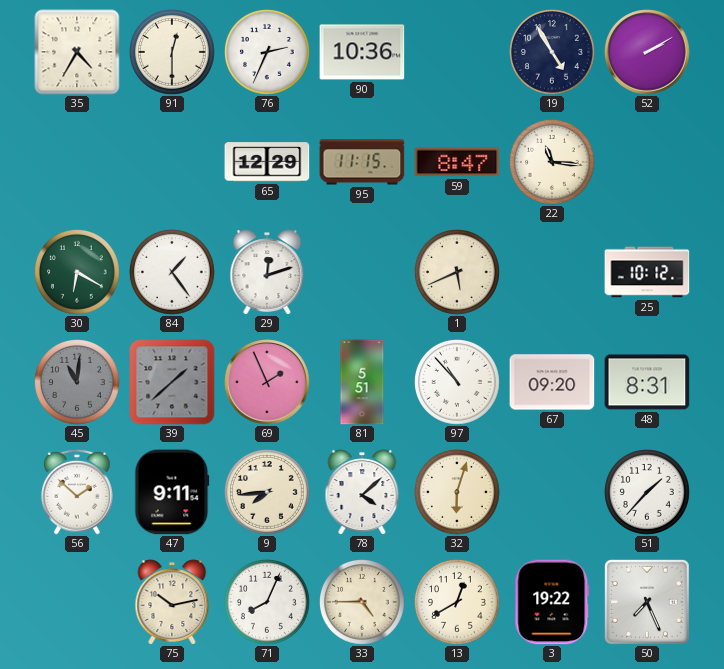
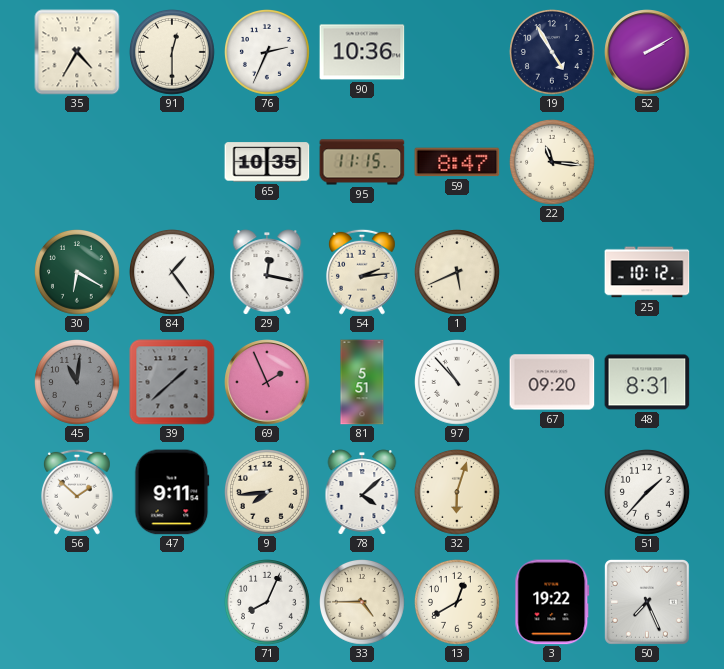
65: 12:29 -> 10:35 (267, 162)
29: 12:12 -> 12:17 (267, 272)
54: none -> 2:14 (363, 272)
75: 10:13 -> none (172, 602)
